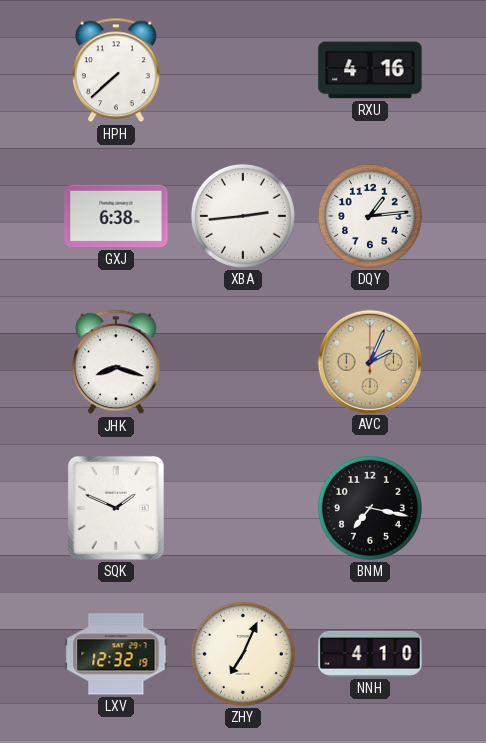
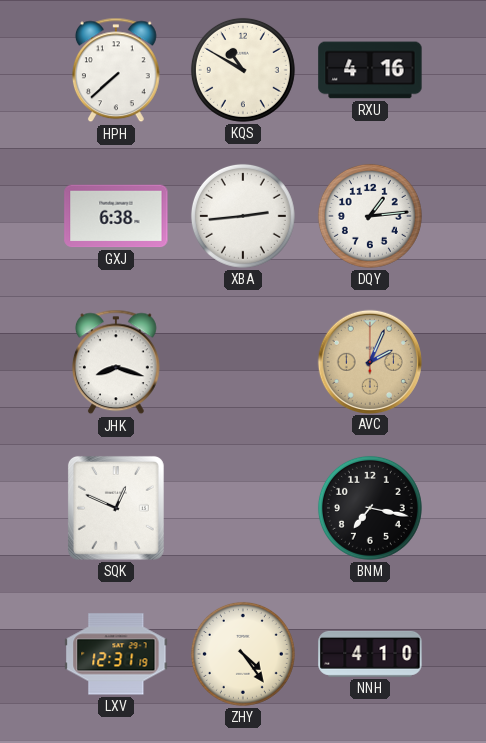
KQS: none -> 10:50 (243, 70)
SQK: 1:49 -> 12:49 (116, 508)
LXV: 12:32 -> 12:31 (116, 654)
ZHY: 7:04 -> 4:24 (243, 654)
